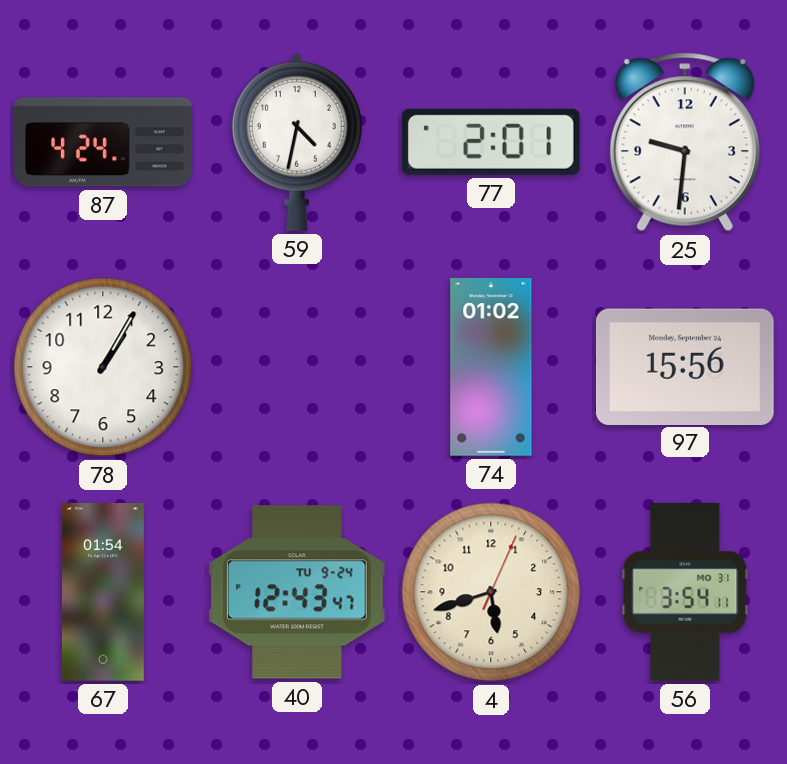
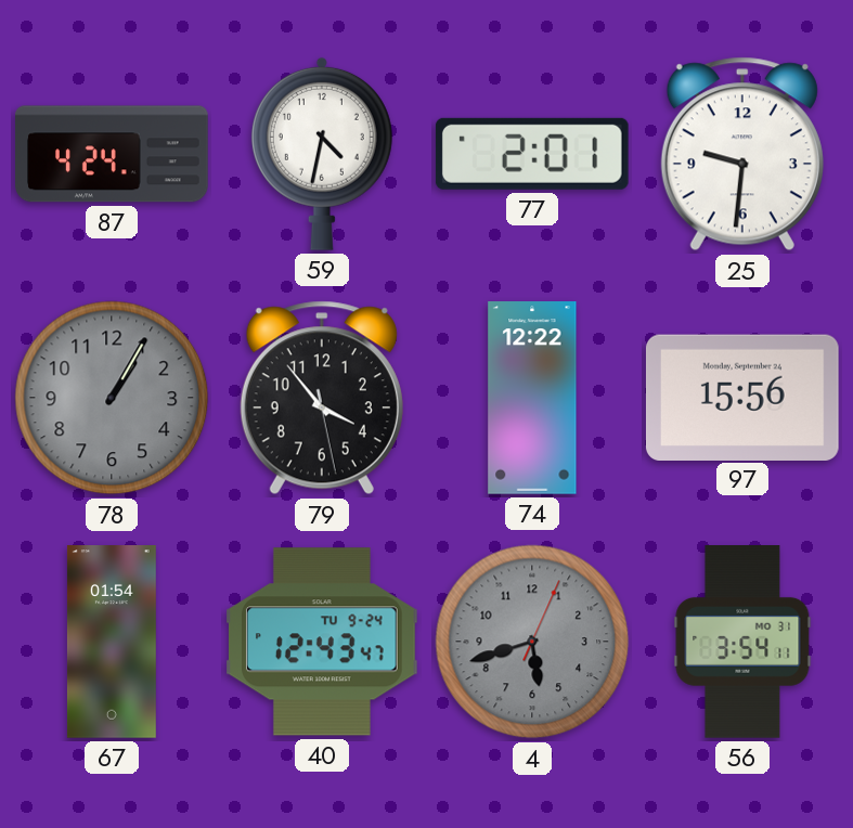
78 dial: white -> grey (112, 398)
79: none -> 3:53 (322, 398)
74: 01:02 -> 12:22 (532, 398)
4 dial: cream -> grey (532, 642)
